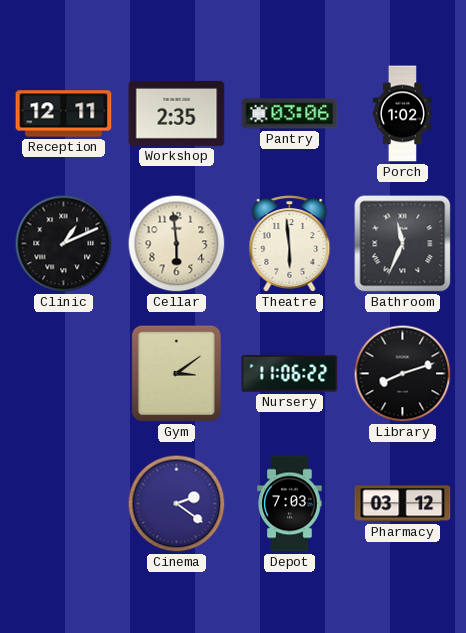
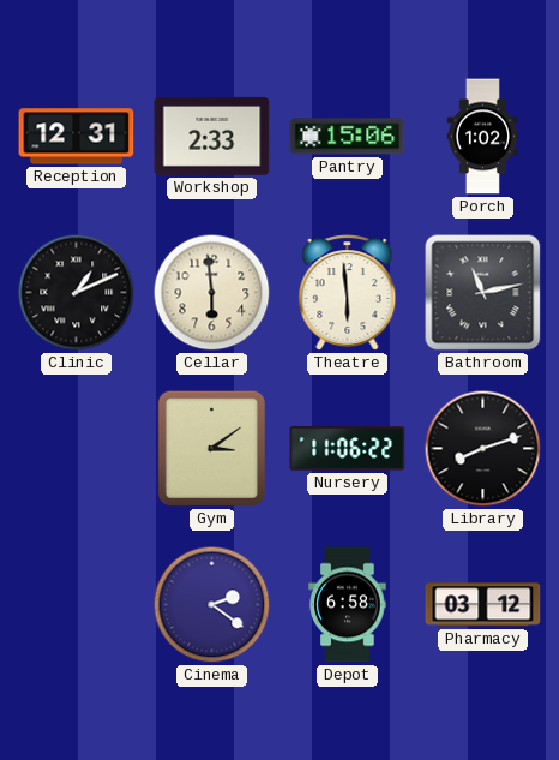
Reception: 12:11 -> 12:31 (77, 137)
Workshop: 2:35 -> 2:33 (212, 136)
Pantry: 03:06 -> 15:06 (348, 137)
Bathroom: 11:34 -> 11:13 (483, 293)
Depot: 7:03 -> 6:58 (348, 605)
